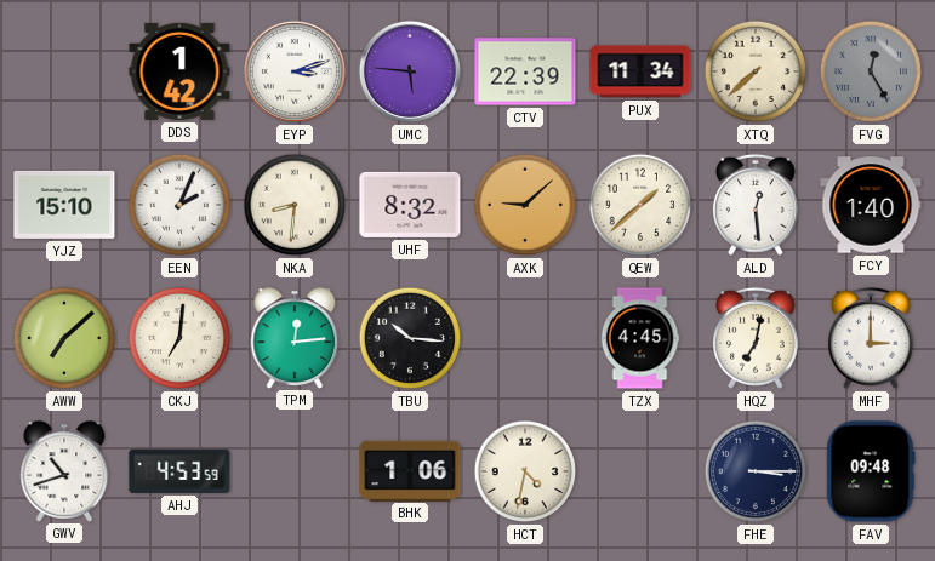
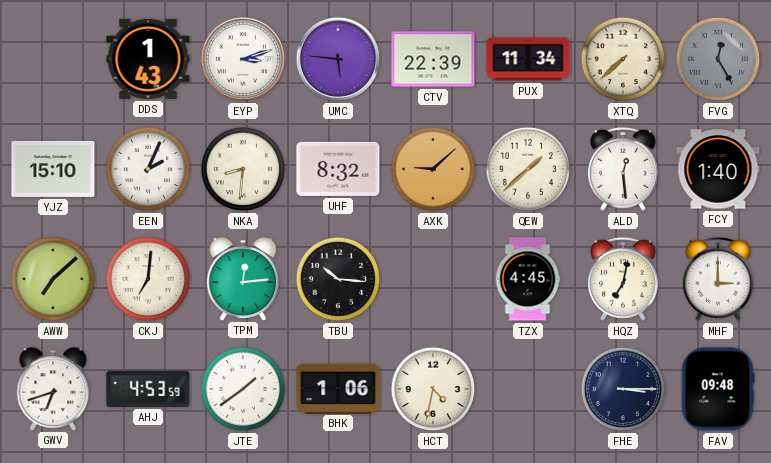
DDS: 1:42 -> 1:43 (148, 59)
GWV: 10:42 -> 6:42 (53, 389)
JTE: none -> 1:39 (243, 389)
